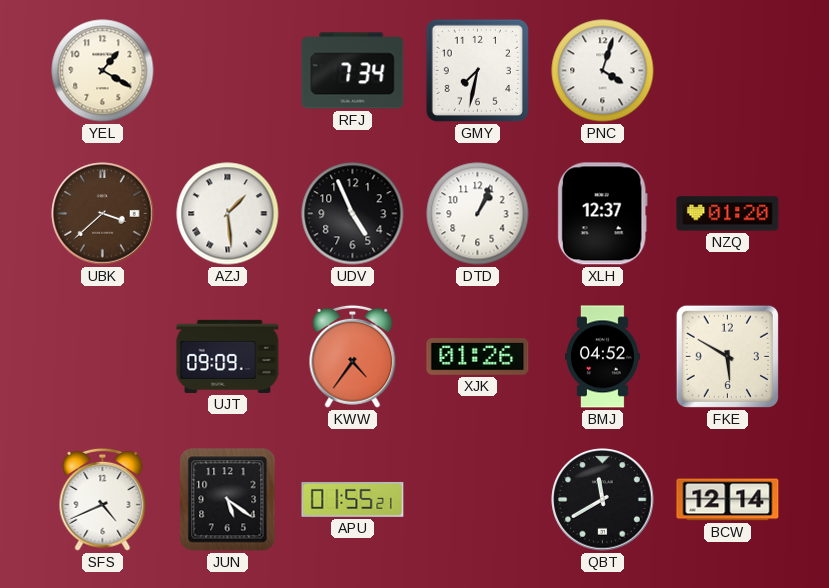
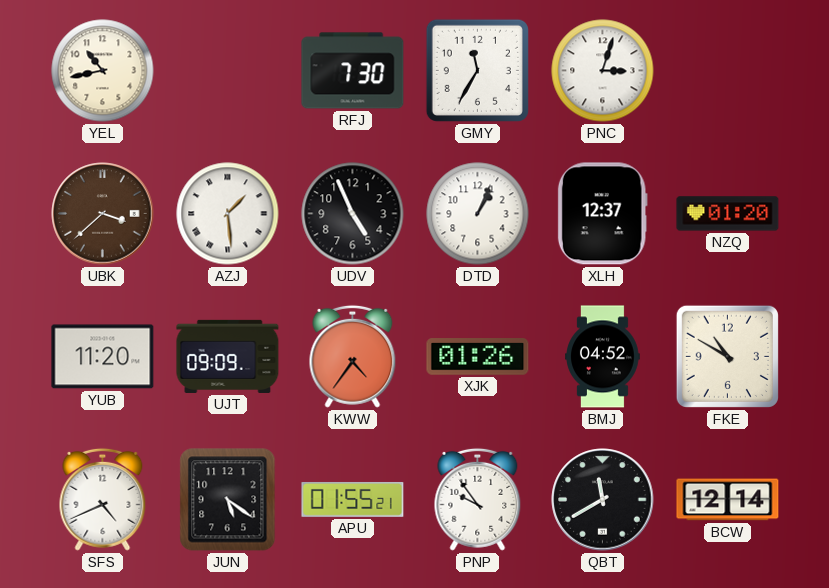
YEL: 1:20 -> 10:43 (103, 71)
RFJ: 7:34 -> 7:30 (353, 71)
GMY: 7:32 -> 11:35 (477, 70)
PNC: 4:03 -> 3:03 (603, 71)
YUB: none -> 11:20 (103, 357)
FKE: 5:50 -> 10:50 (727, 356)
PNP: none -> 9:54 (478, 499)
